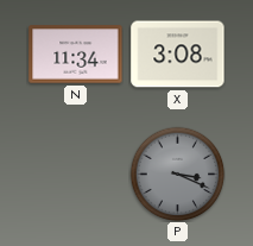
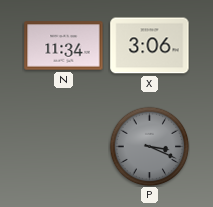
X: 3:08 -> 3:06 (150, 46)
